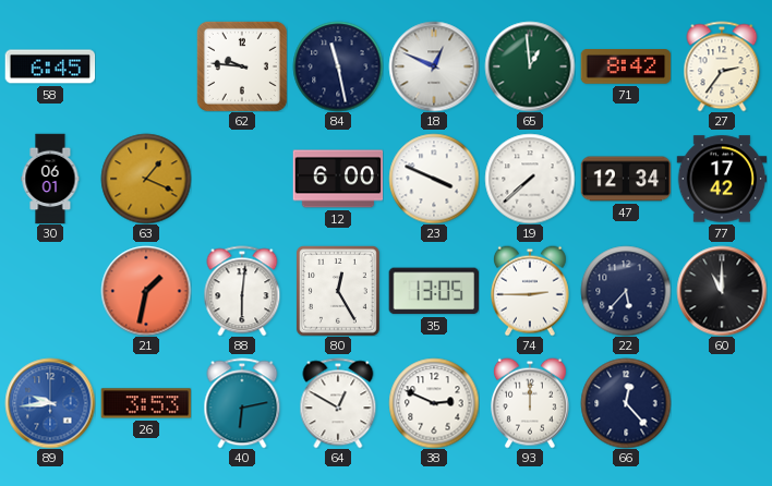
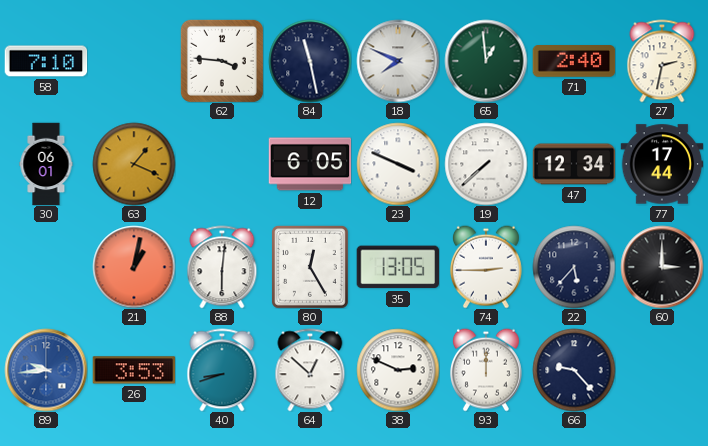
58: 6:45 -> 7:10 (46, 61)
62: 9:46 -> 3:46 (222, 61)
18: 12:49 -> 7:49 (398, 61)
71: 8:42 -> 2:40 (574, 62)
27: 2:36 -> 2:32 (662, 61)
12: 6:00 -> 6:05 (310, 164)
77: 17:42 -> 17:44 (662, 164)
21: 1:32 -> 1:02 (134, 267)
60: 11:00 -> 3:00 (662, 267)
40: 6:13 -> 8:42 (222, 370)
64: 12:50 -> 12:52 (310, 370)
66: 12:23 -> 9:23 (574, 370)
